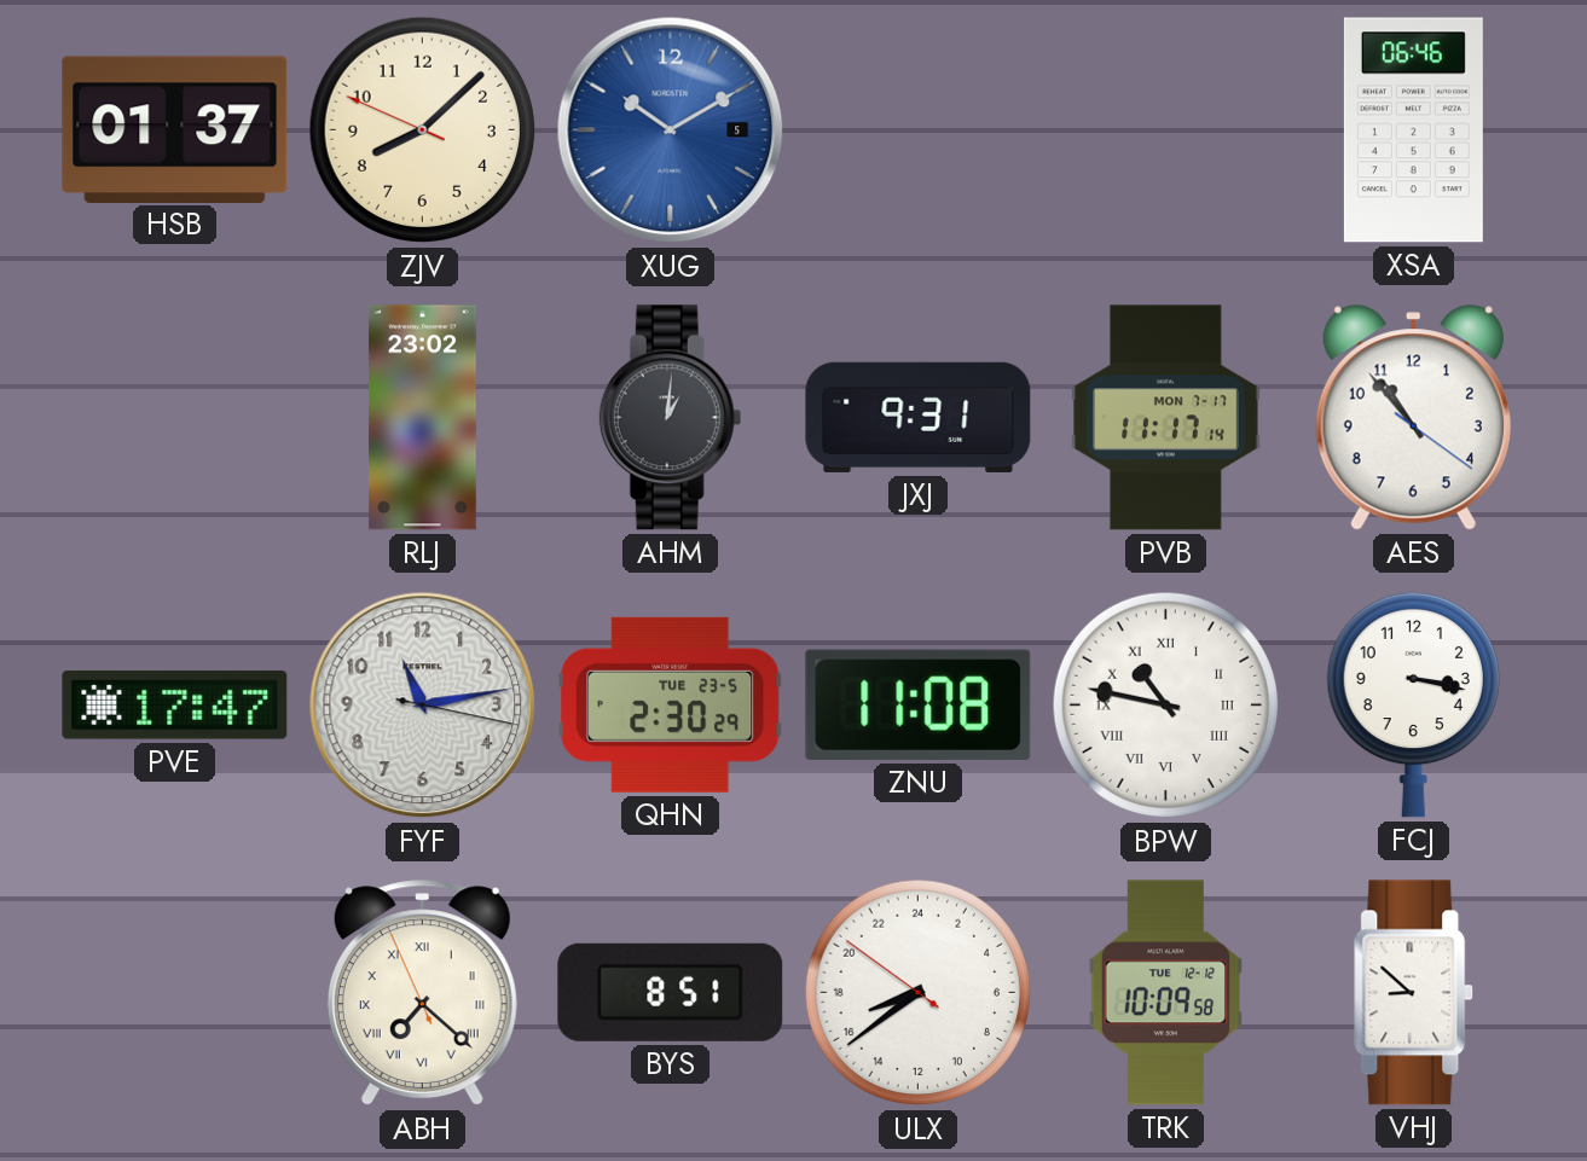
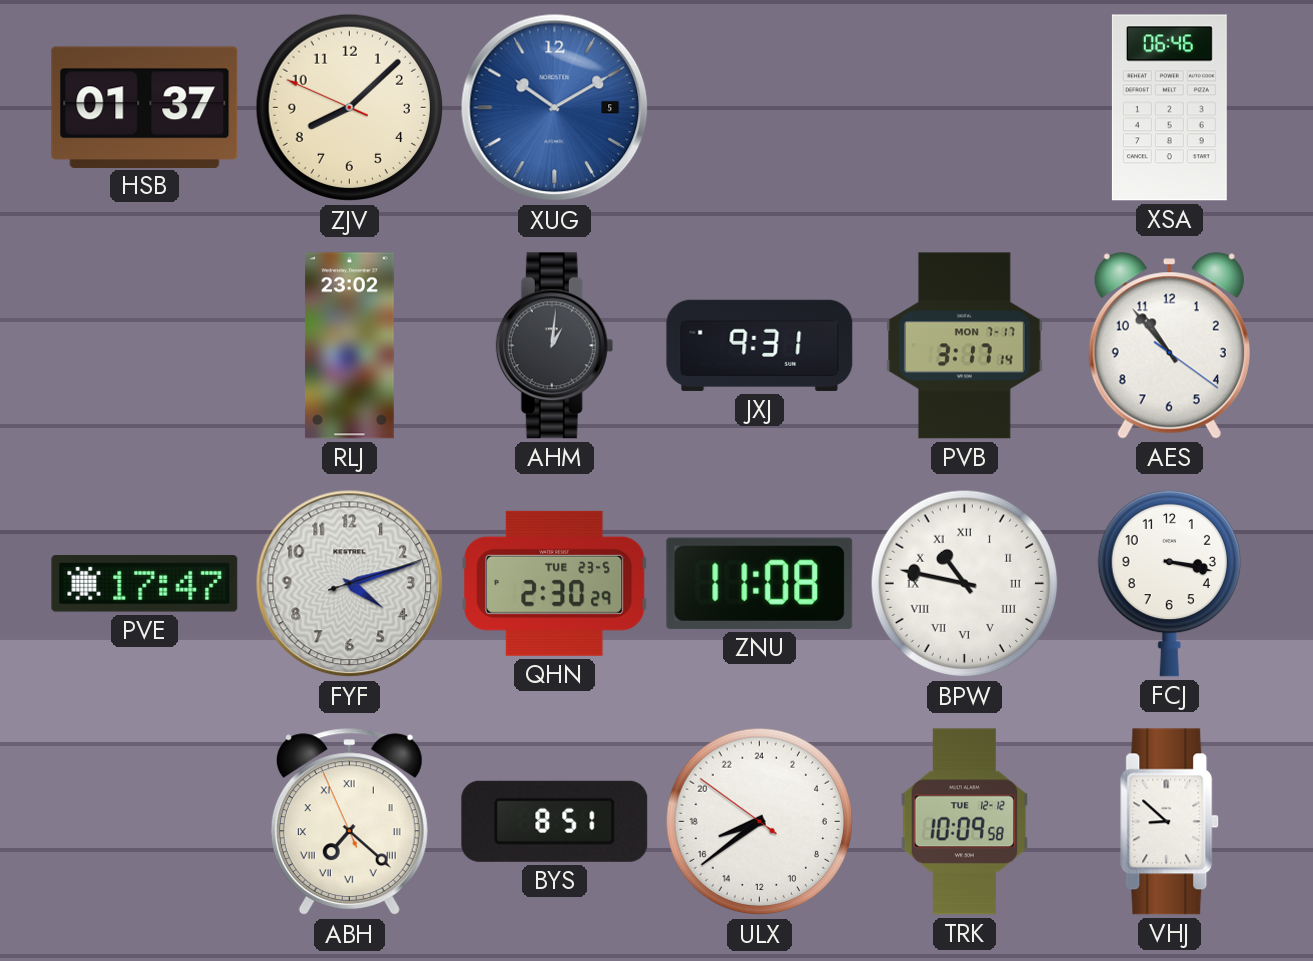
PVB: 11:17 -> 3:17 (965, 346)
FYF: 11:13 -> 4:12 (350, 584)
